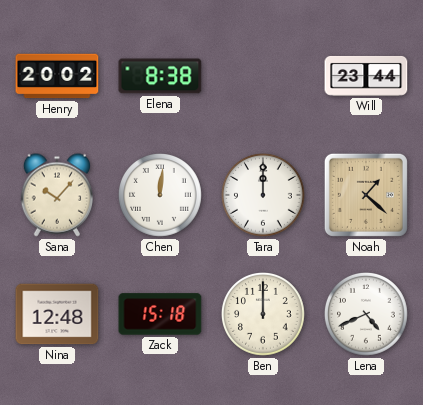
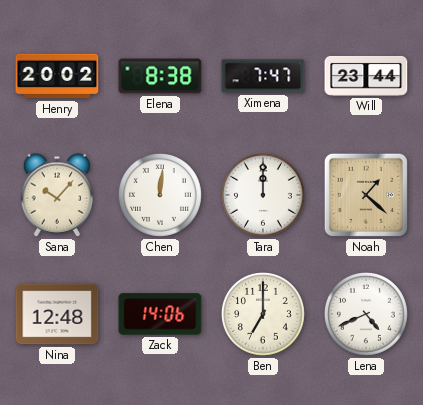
Ximena: none -> 7:47 (263, 76)
Zack: 15:18 -> 14:06 (160, 314)
Ben: 12:00 -> 7:00 (264, 315)
